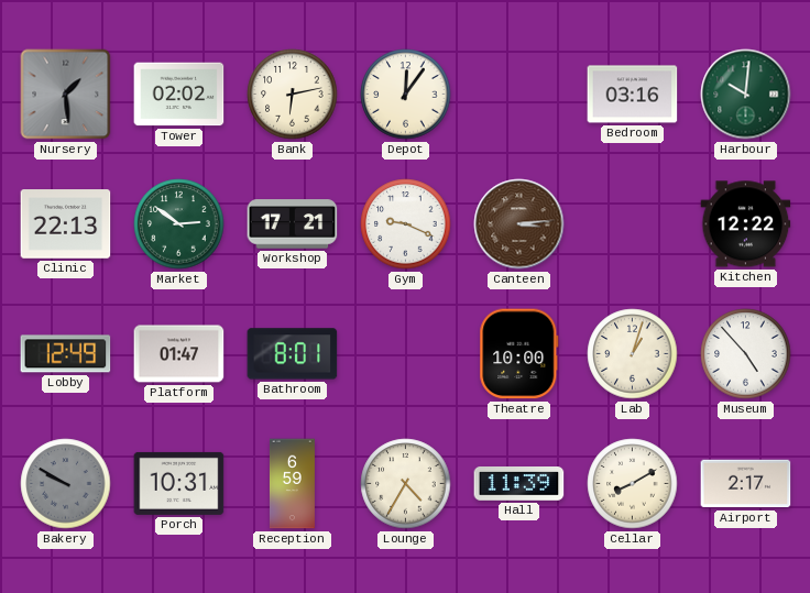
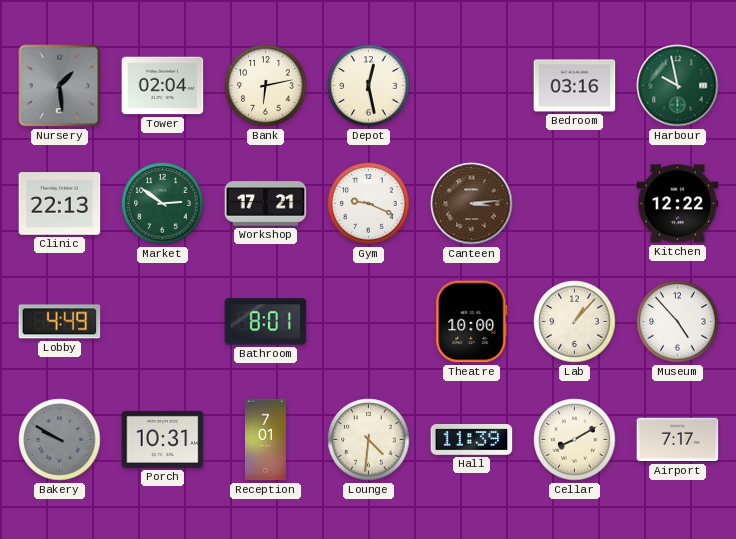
Tower: 02:02 -> 02:04 (163, 86)
Depot: 12:06 -> 12:28 (369, 86)
Harbour: 10:01 -> 9:58 (678, 86)
Lobby: 12:49 -> 4:49 (60, 322)
Platform: 01:47 -> none (179, 354)
Lab: 1:03 -> 1:07 (575, 322)
Reception: 6:59 -> 7:01 (265, 440)
Lounge: 4:35 -> 4:31 (369, 440)
Airport: 2:17 -> 7:17 (678, 440)
